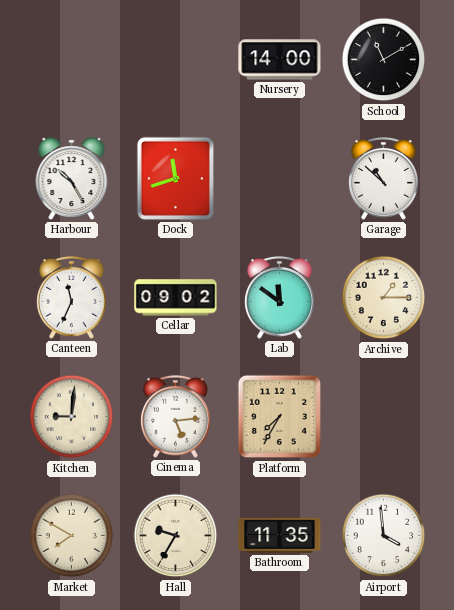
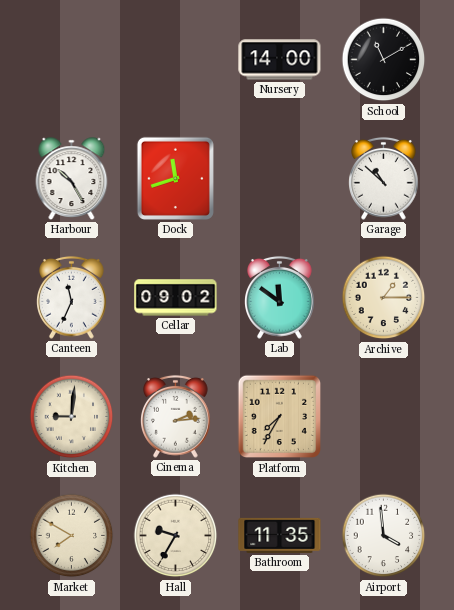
Cinema: 5:14 -> 2:14 (176, 416)
